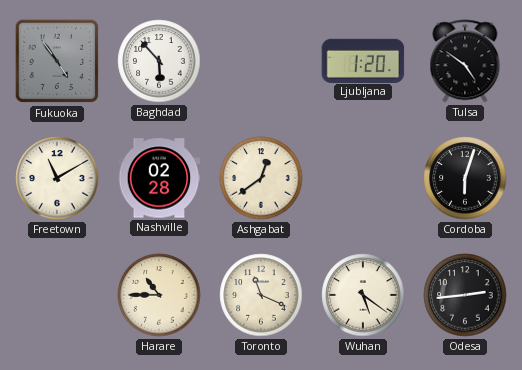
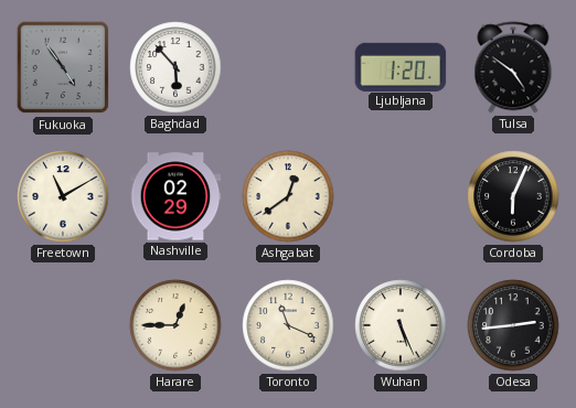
Nashville: 02:28 -> 02:29 (175, 196)
Cordoba: 6:03 -> 6:04 (513, 196)
Harare: 10:45 -> 12:45 (175, 325)
Wuhan: 5:21 -> 5:26 (401, 325)
